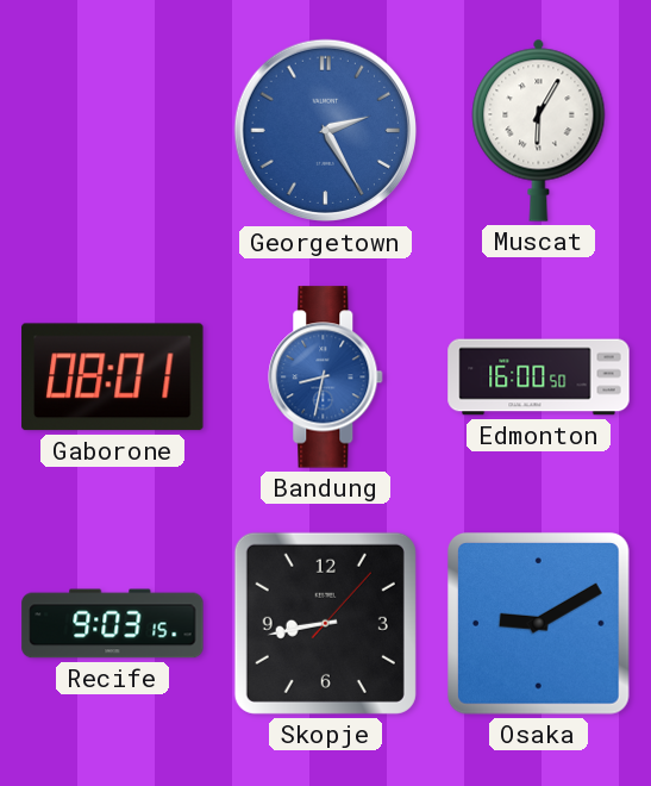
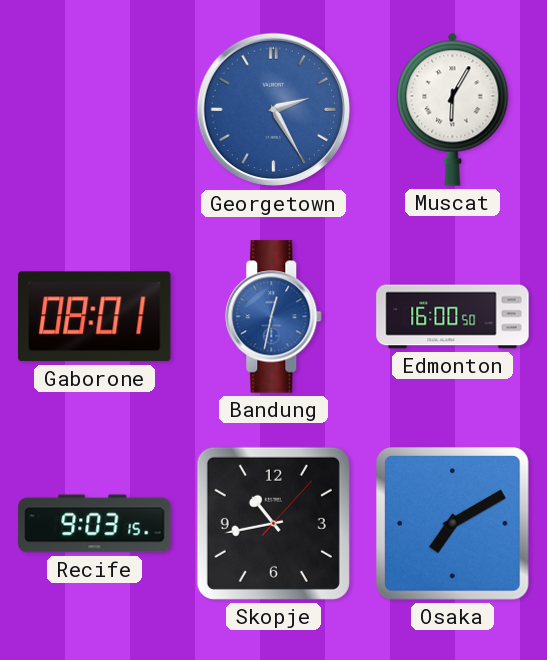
Bandung: 8:32 -> 12:32 (274, 317)
Skopje: 8:43 -> 10:43 (273, 523)
Osaka: 9:10 -> 7:10 (452, 523)
